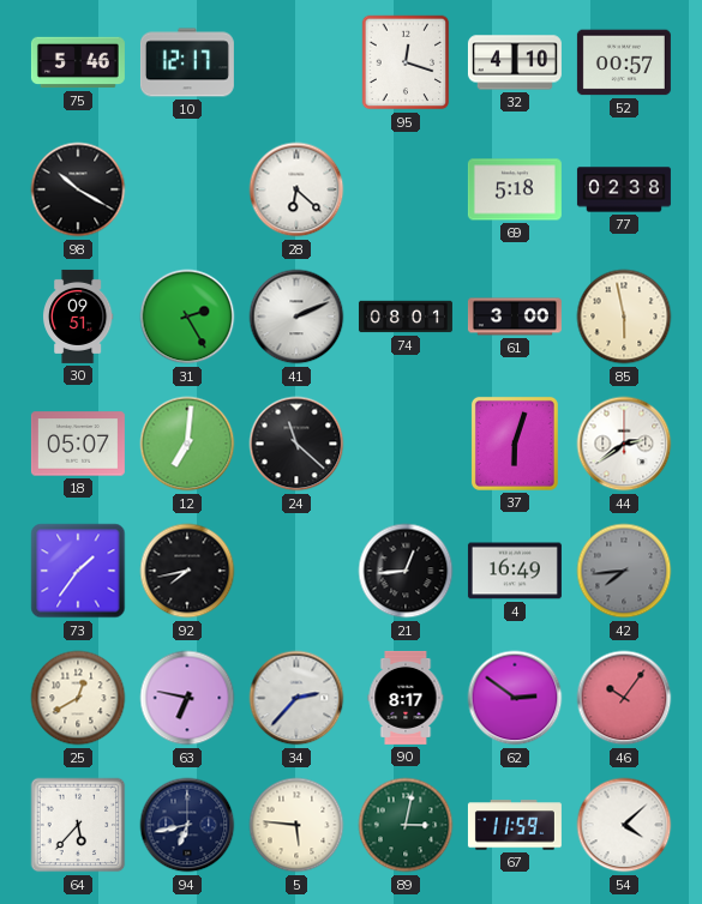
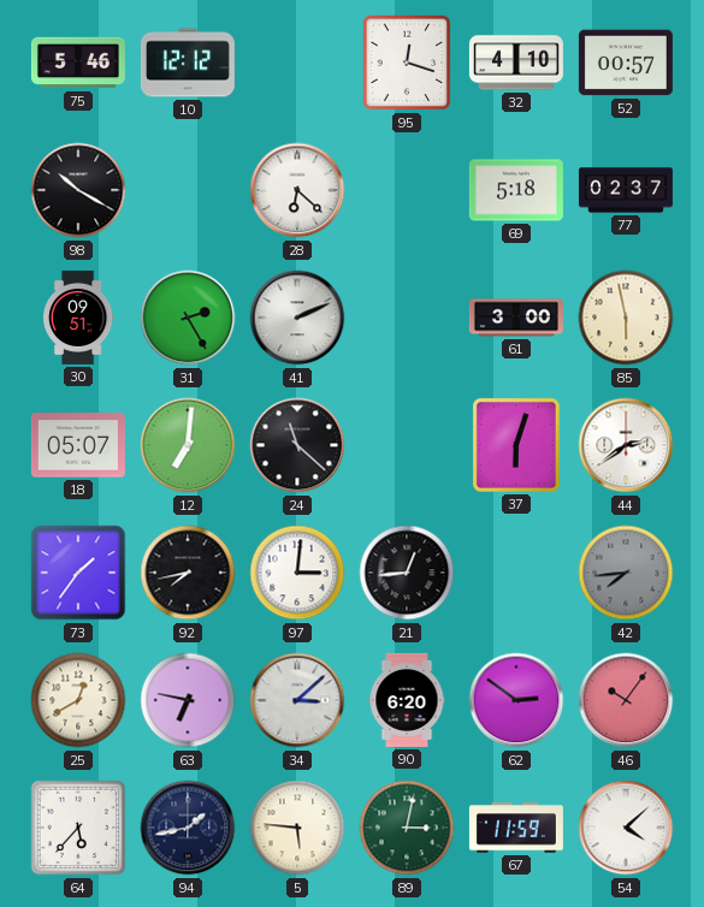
10: 12:17 -> 12:12 (188, 63)
77: 02:38 -> 02:37 (626, 190)
74: 08:01 -> none (406, 317)
97: none -> 3:01 (297, 573)
4: 16:49 -> none (515, 571)
34: 2:37 -> 3:08 (297, 700)
90: 8:17 -> 6:20 (407, 700)
94: 6:43 -> 1:43 (188, 828)
